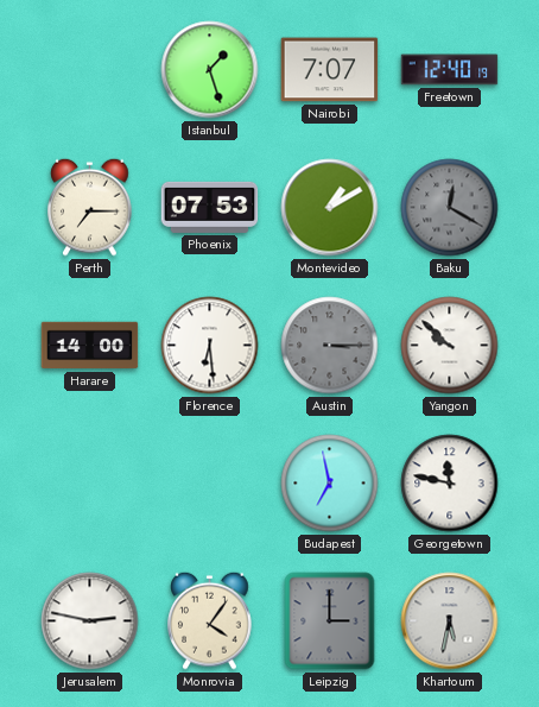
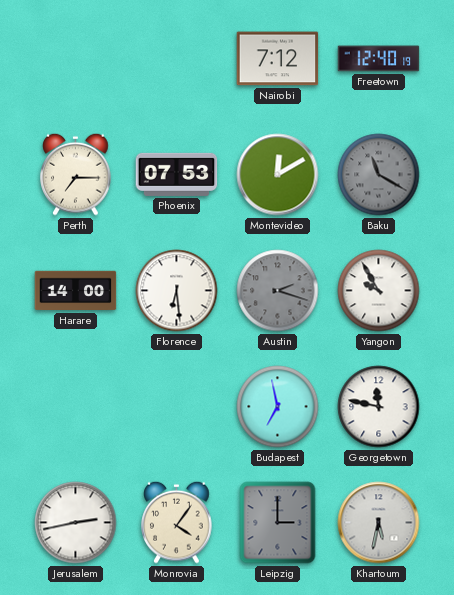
Istanbul: 1:27 -> none (210, 70)
Nairobi: 7:07 -> 7:12 (278, 59)
Montevideo: 1:10 -> 12:10 (278, 175)
Baku: 12:20 -> 11:20 (379, 175)
Austin: 3:15 -> 2:18 (278, 291)
Yangon: 9:52 -> 9:55 (379, 291)
Jerusalem: 2:47 -> 2:43 (76, 523)
